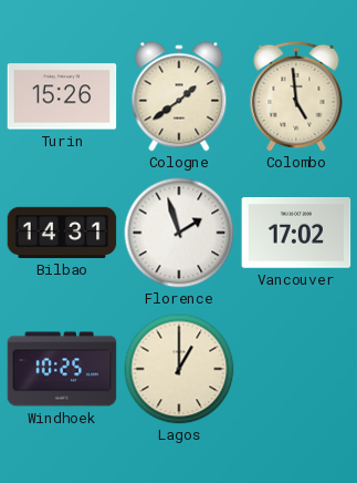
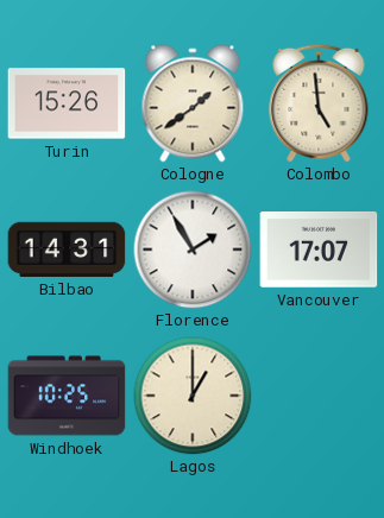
Florence: 1:57 -> 1:55 (193, 249)
Vancouver: 17:02 -> 17:07 (319, 251)
